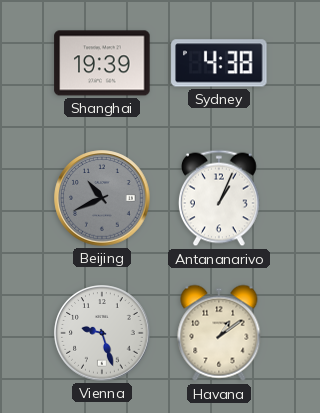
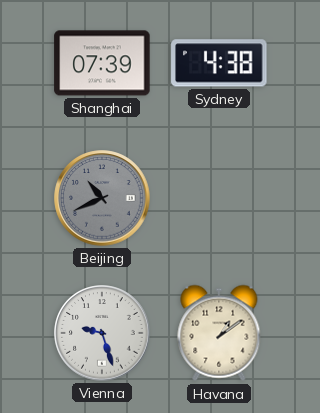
Shanghai: 19:39 -> 07:39 (102, 63)
Antananarivo: 1:04 -> none (219, 198)
